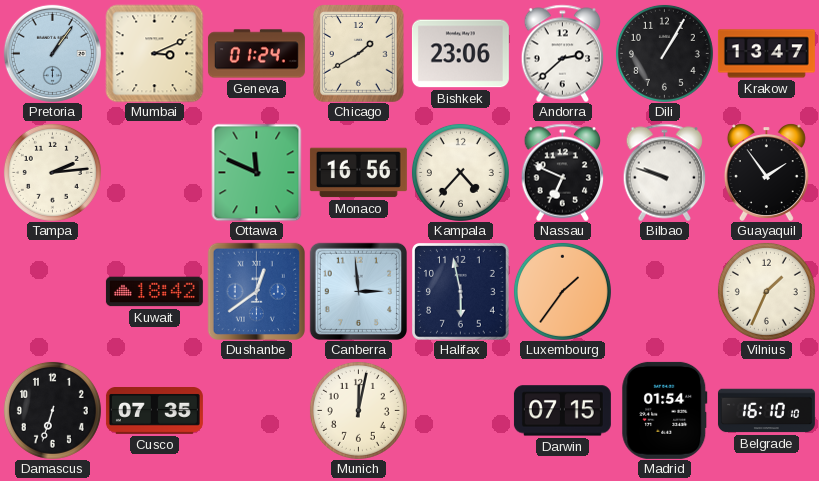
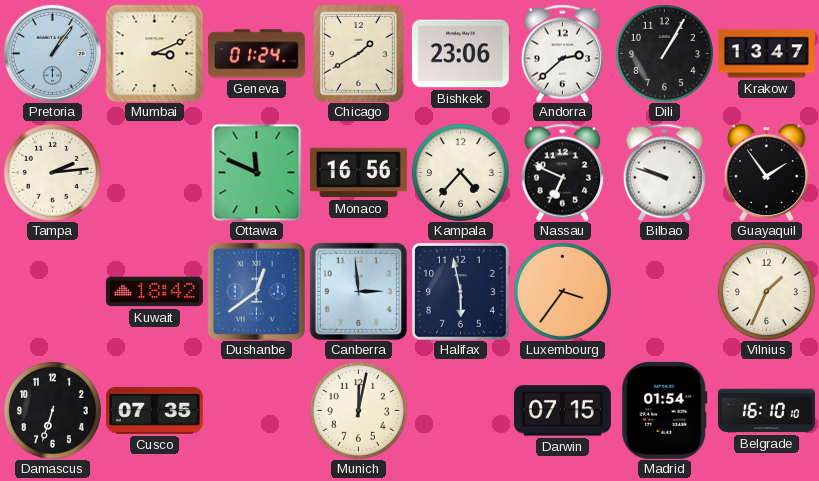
Luxembourg: 1:36 -> 3:36 (562, 291)
